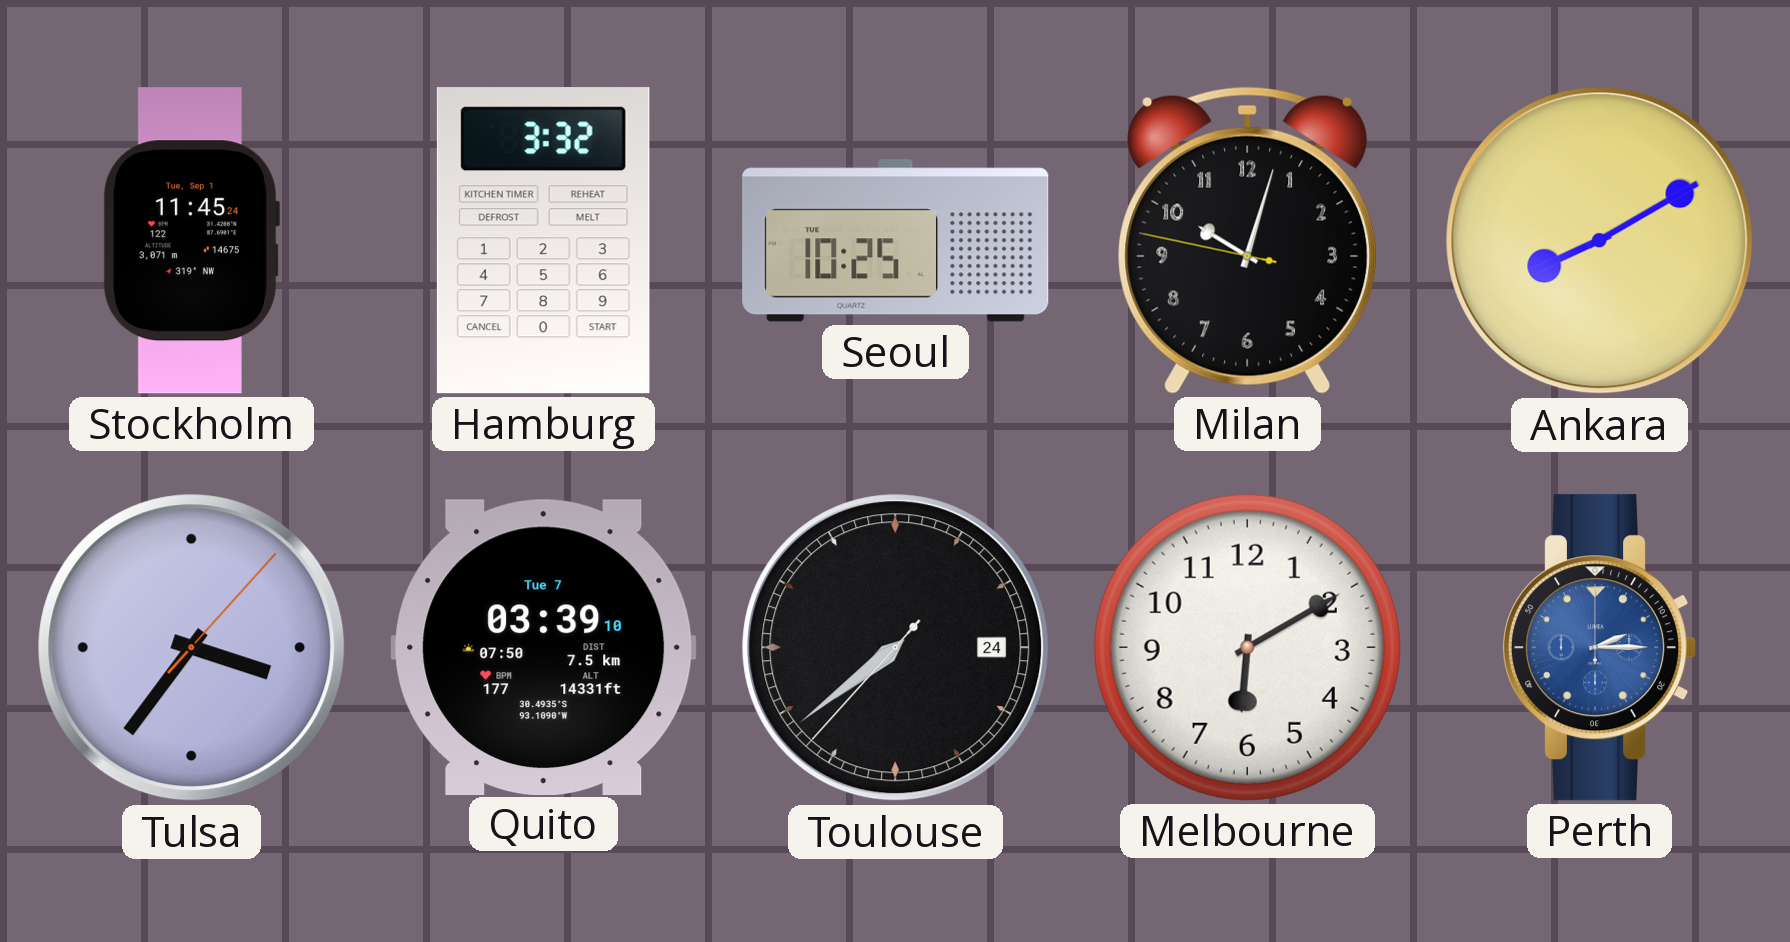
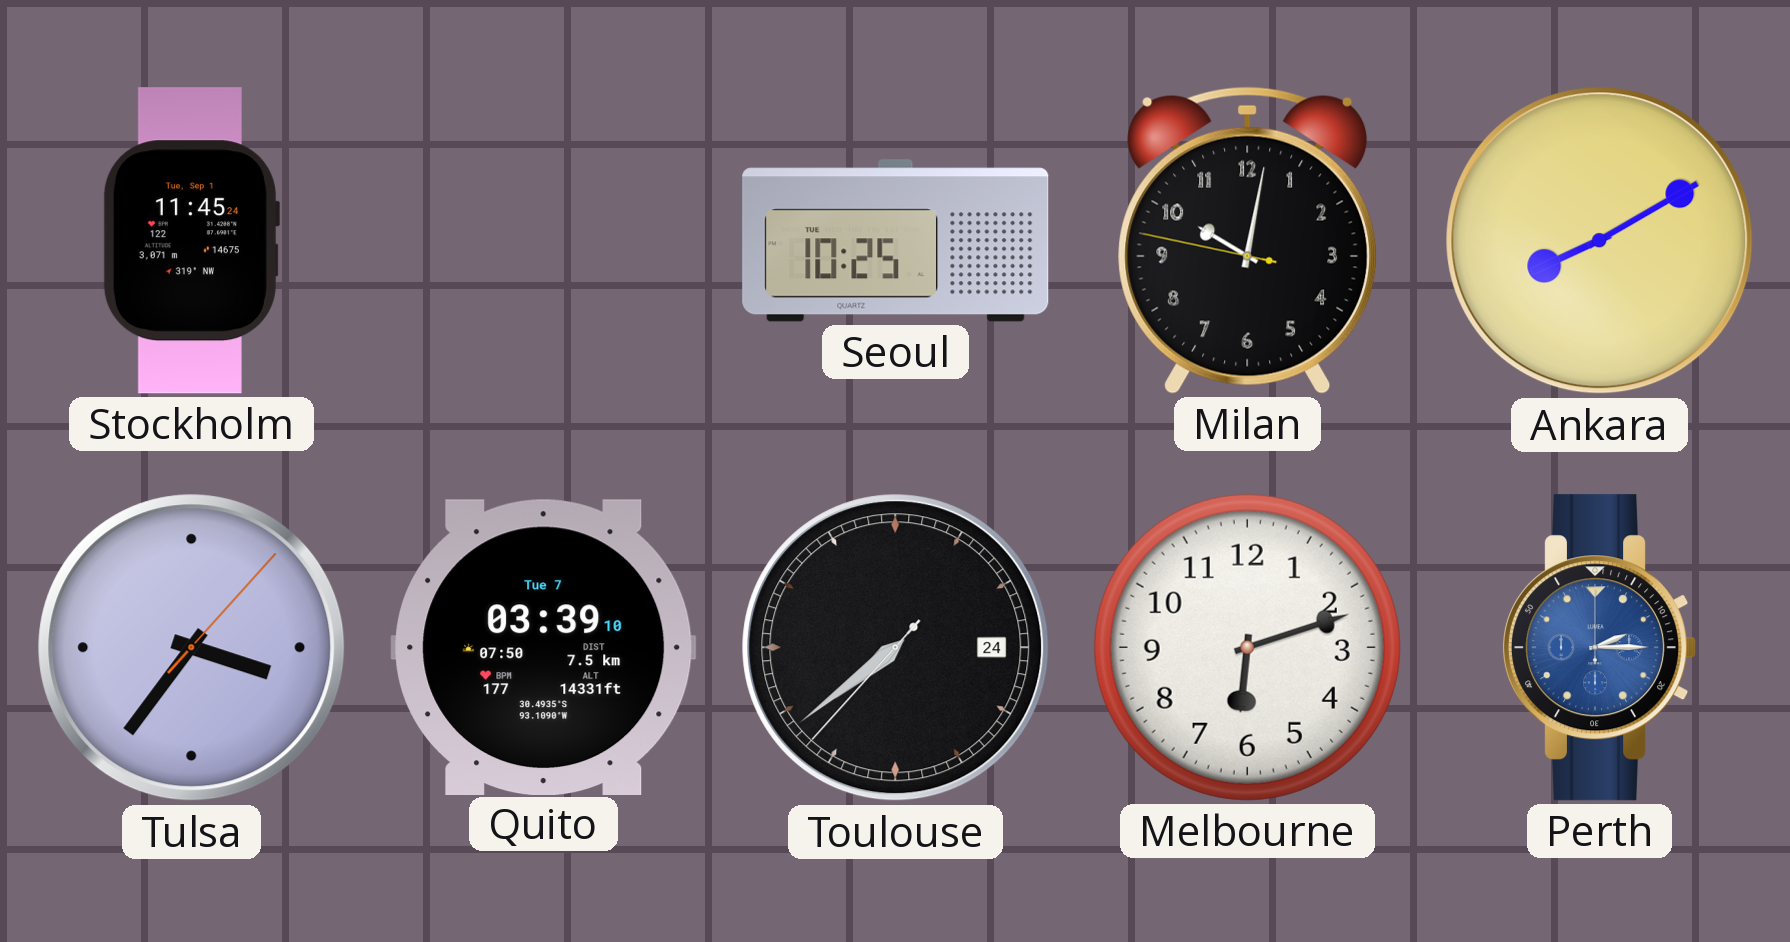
Hamburg: 3:32 -> none (543, 241)
Milan: 10:02 -> 10:01 (1248, 240)
Melbourne: 6:10 -> 6:12 (1247, 647)
